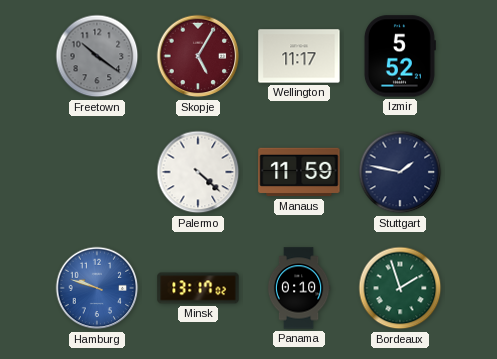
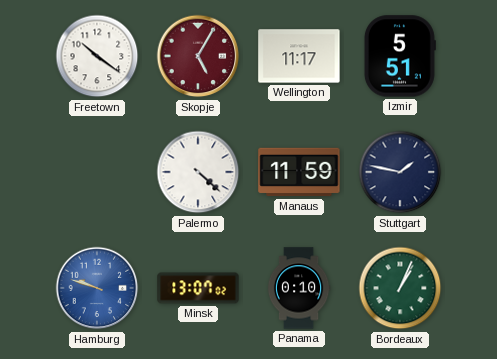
Freetown dial: grey -> white (97, 56)
Izmir: 5:52 -> 5:51 (399, 56)
Minsk: 13:17 -> 13:07 (198, 288)
Bordeaux: 1:57 -> 1:04 (400, 288)
